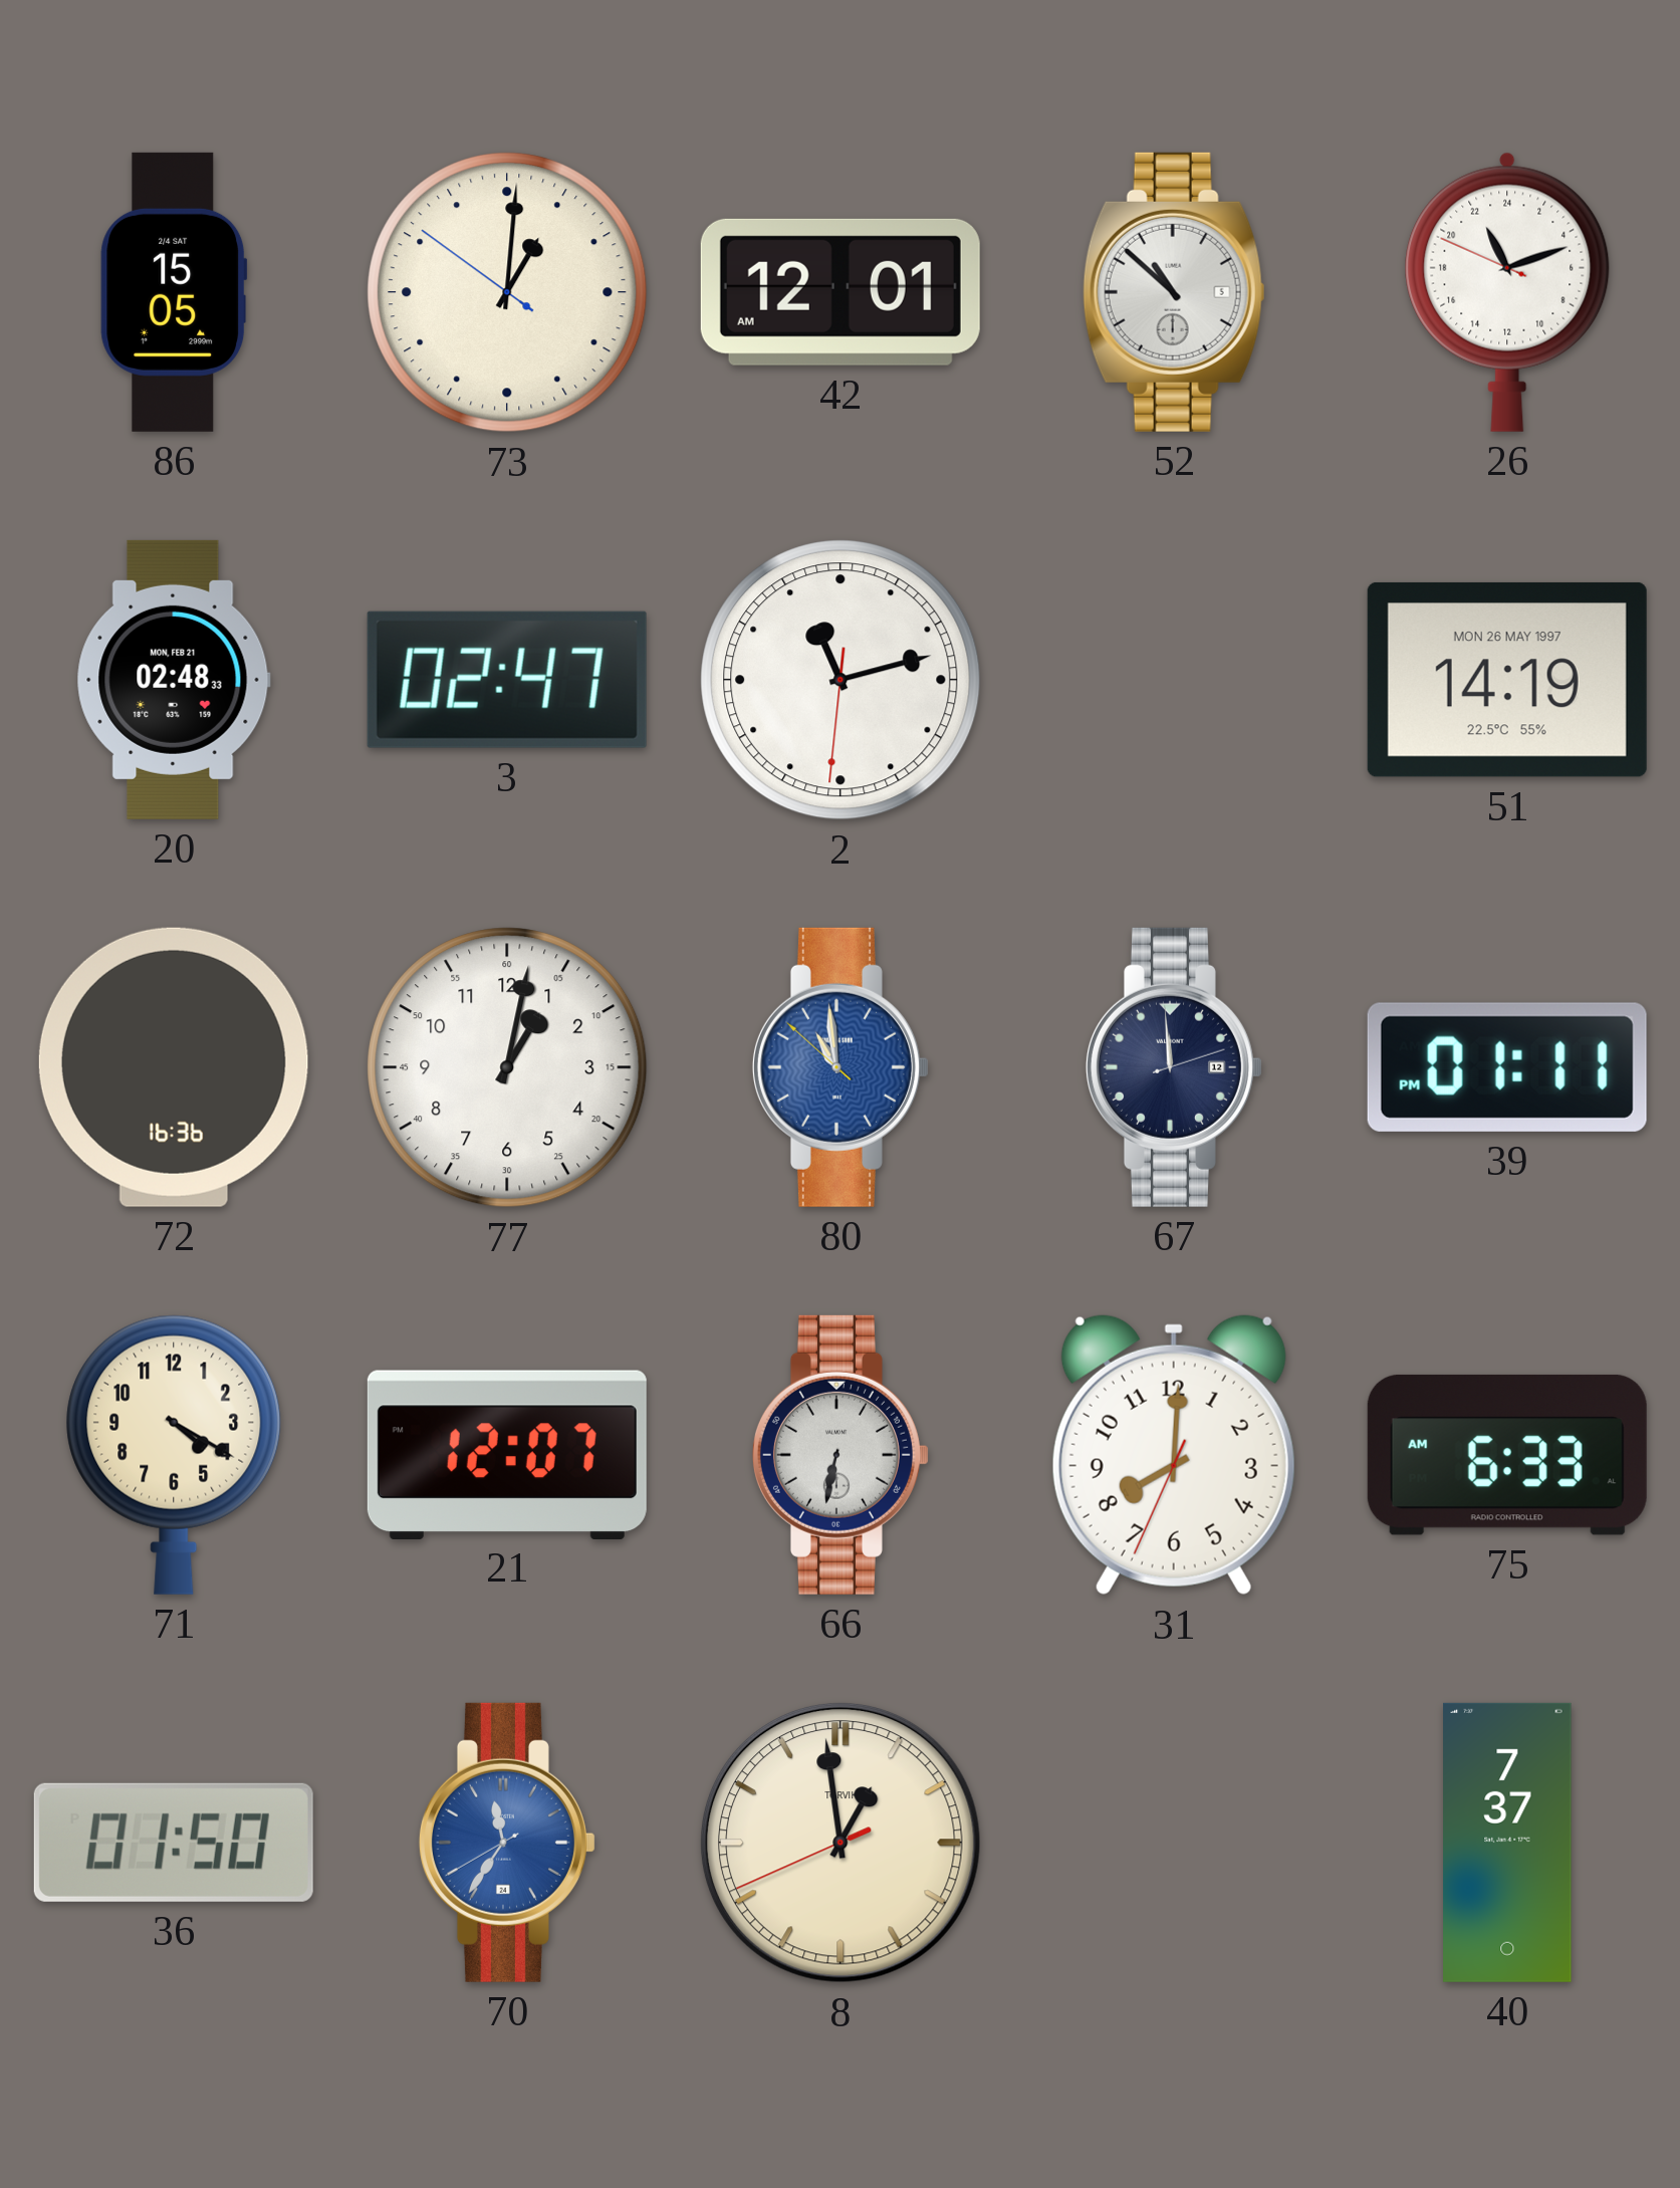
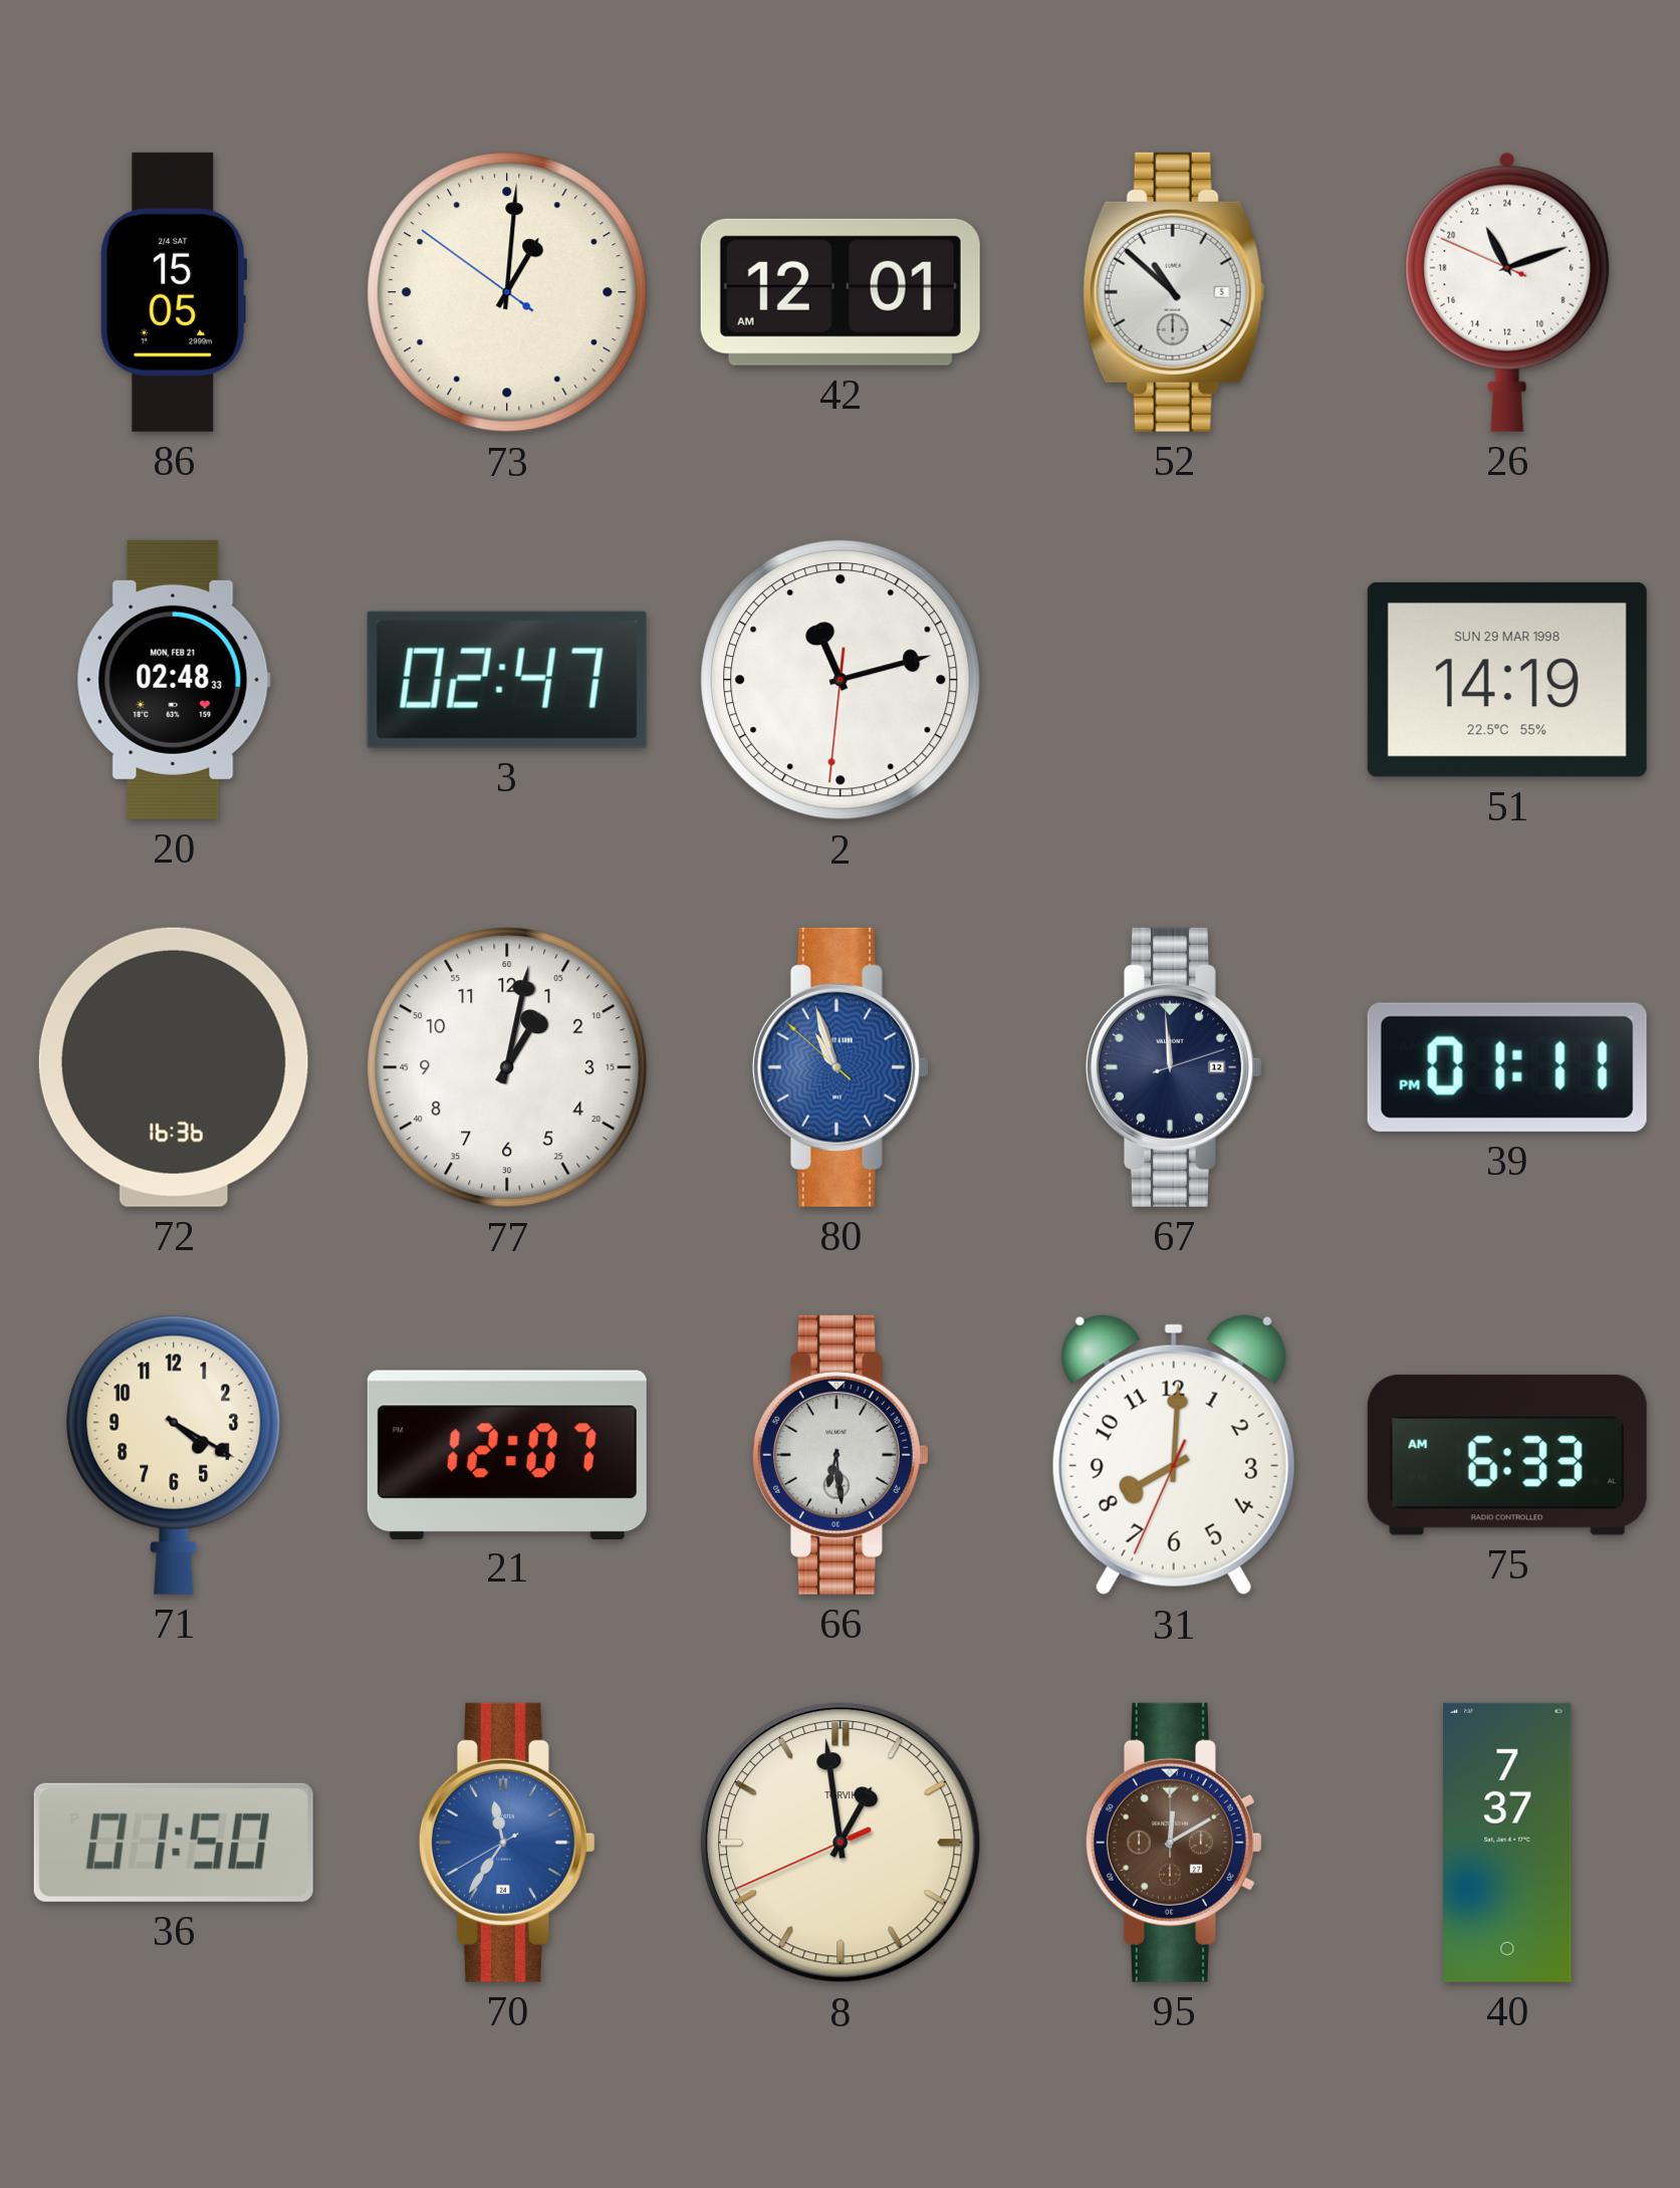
51 date: MON 26 MAY 1997 -> SUN 29 MAR 1998 (1507, 680)
80: 10:58 -> 10:56 (841, 1067)
66: 6:32 -> 6:29 (841, 1455)
95: none -> 12:10 (1174, 1843)
